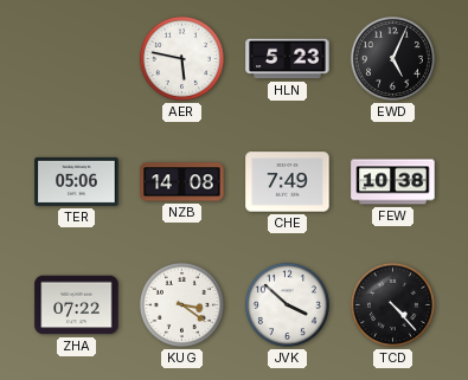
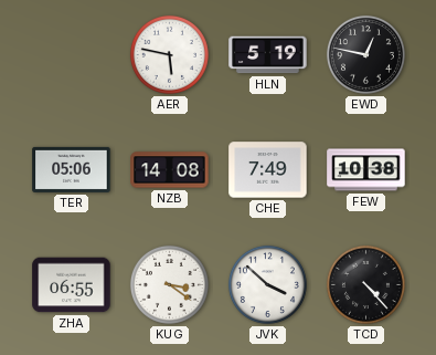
HLN: 5:23 -> 5:19 (268, 55)
EWD: 5:04 -> 12:47 (365, 54)
ZHA: 07:22 -> 06:55 (72, 285)
